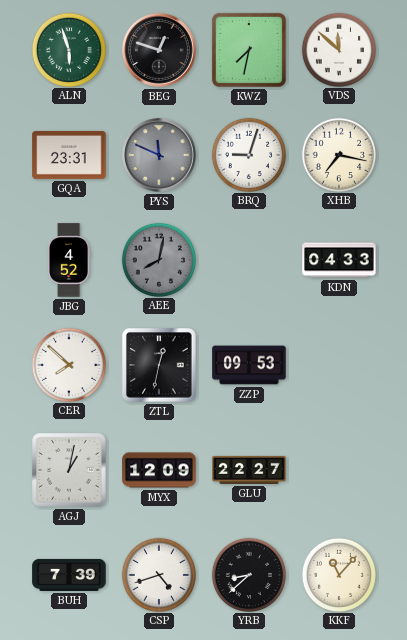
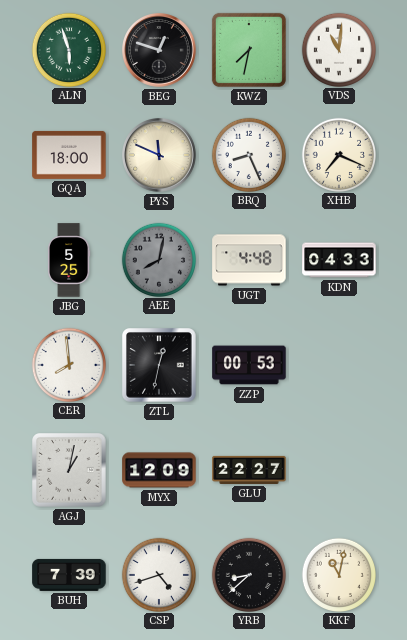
VDS: 11:52 -> 11:01 (338, 49)
GQA: 23:31 -> 18:00 (69, 155)
PYS dial: grey -> cream (160, 156)
BRQ: 9:03 -> 8:26 (248, 154)
XHB: 7:17 -> 7:19 (338, 154)
JBG: 4:52 -> 5:25 (69, 260)
UGT: none -> 4:48 (249, 260)
CER: 7:52 -> 7:59 (68, 364)
ZZP: 09:53 -> 00:53 (249, 365)
KKF: 11:07 -> 11:02 (338, 574)
